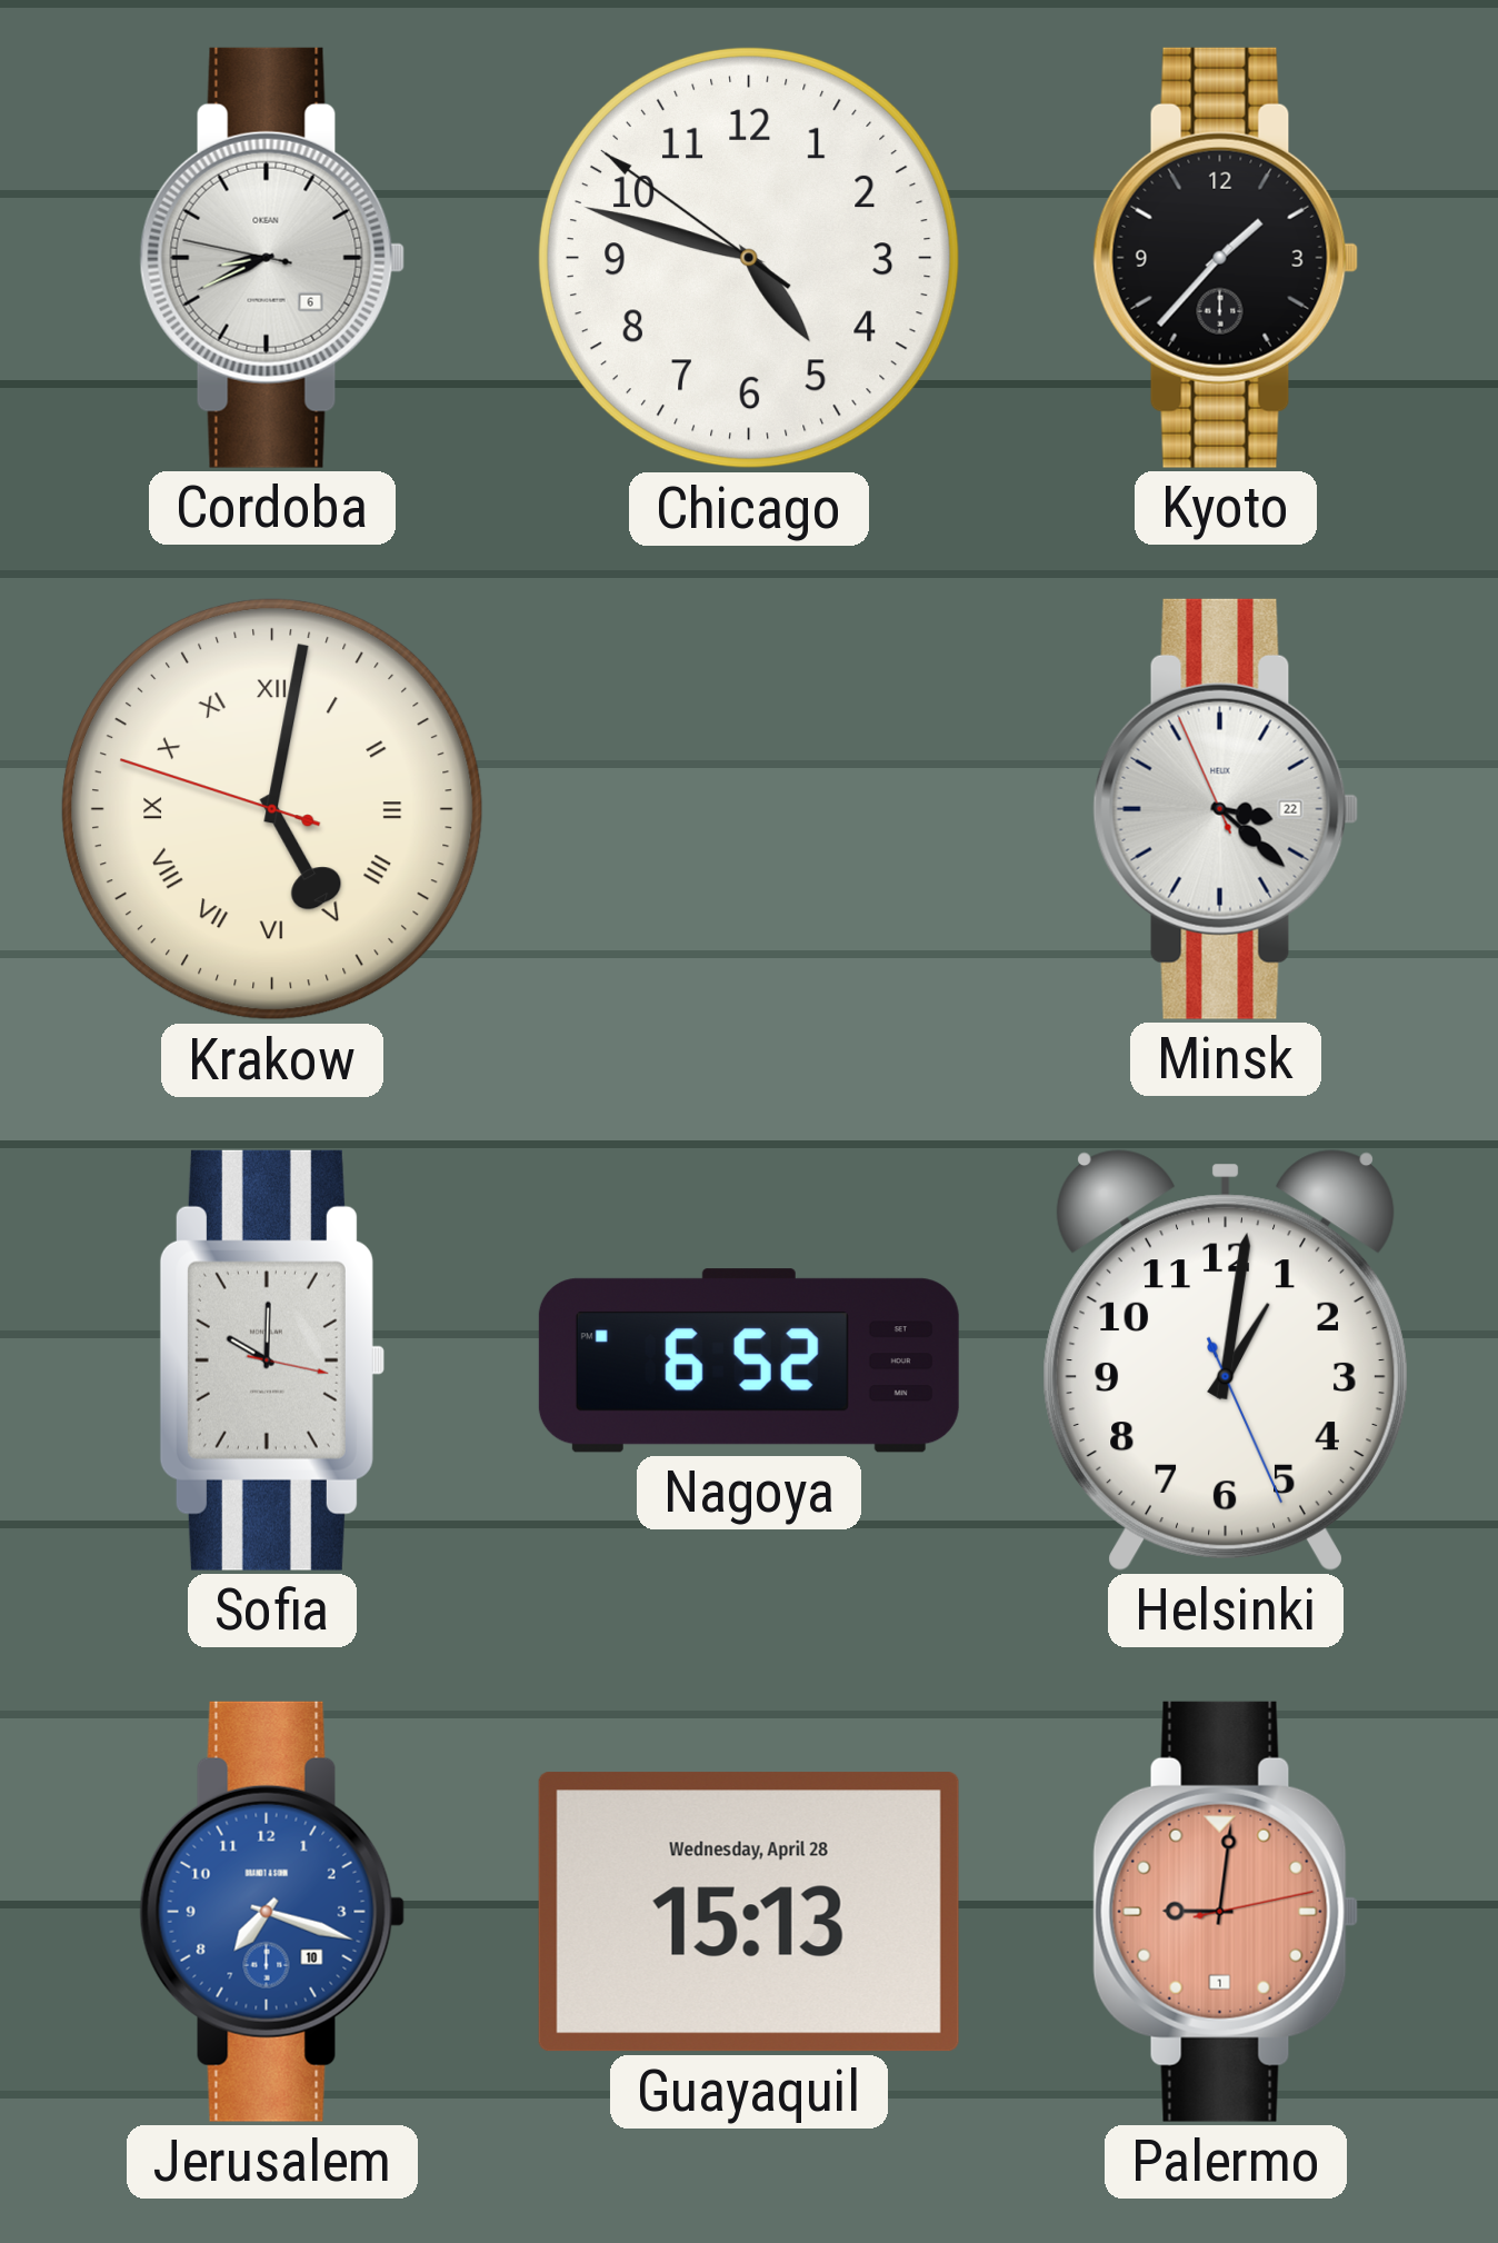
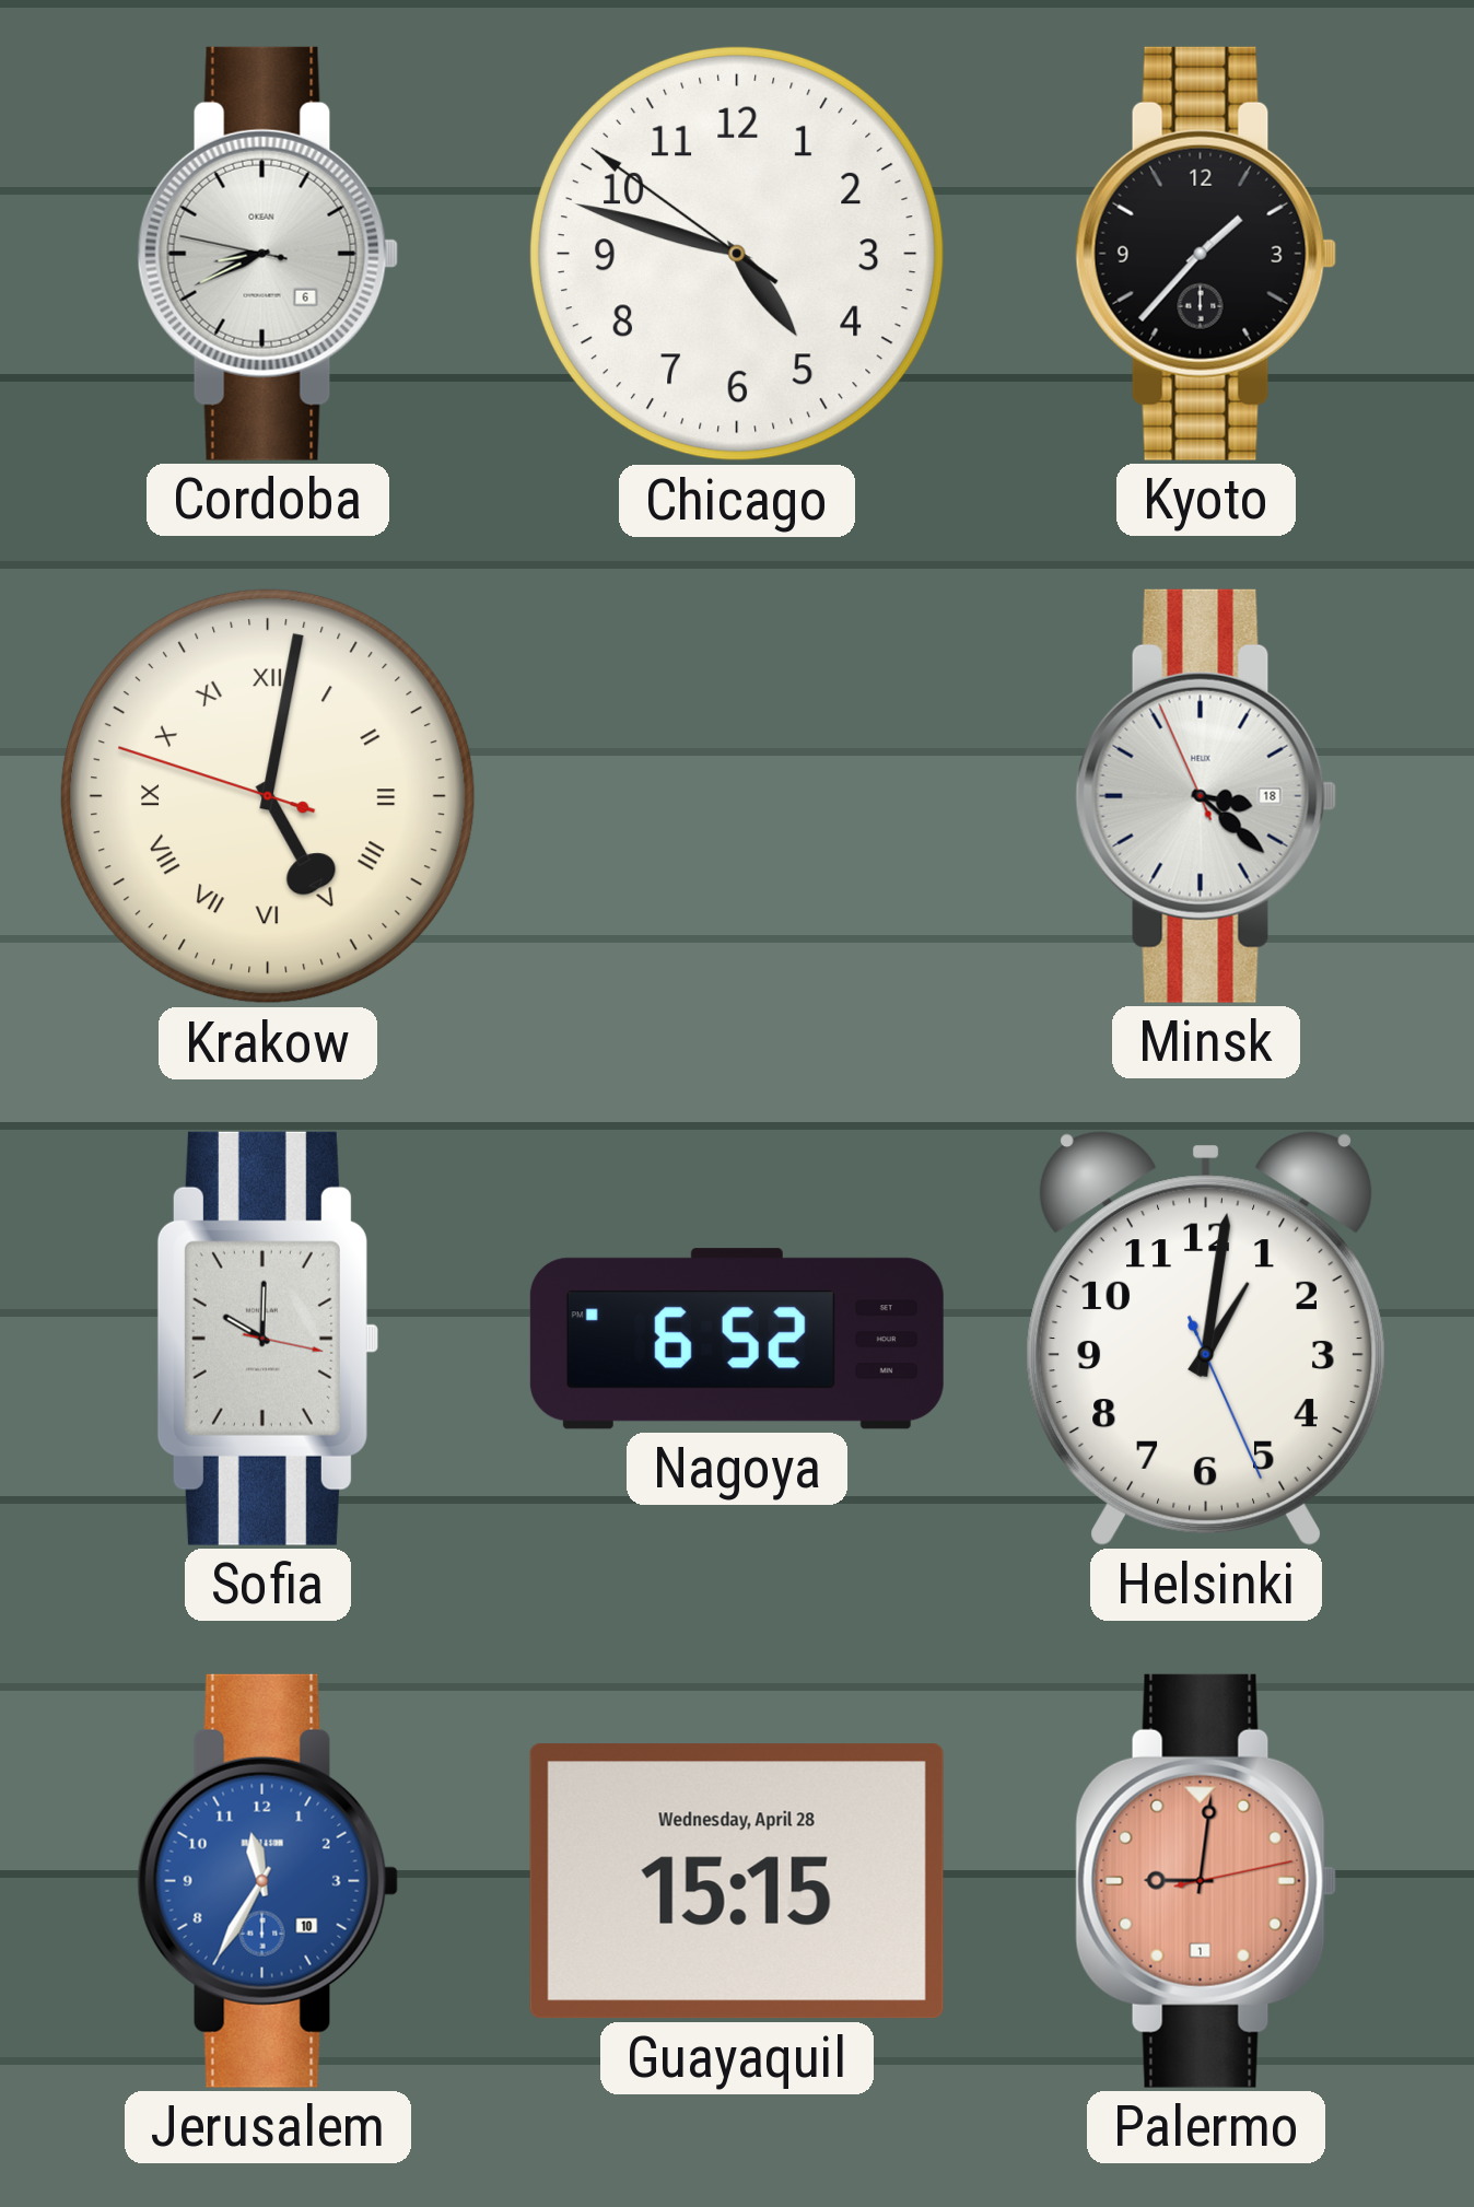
Minsk date: 22 -> 18 (1206, 796)
Jerusalem: 7:18 -> 11:35 (268, 1881)
Guayaquil: 15:13 -> 15:15 (737, 1881)
